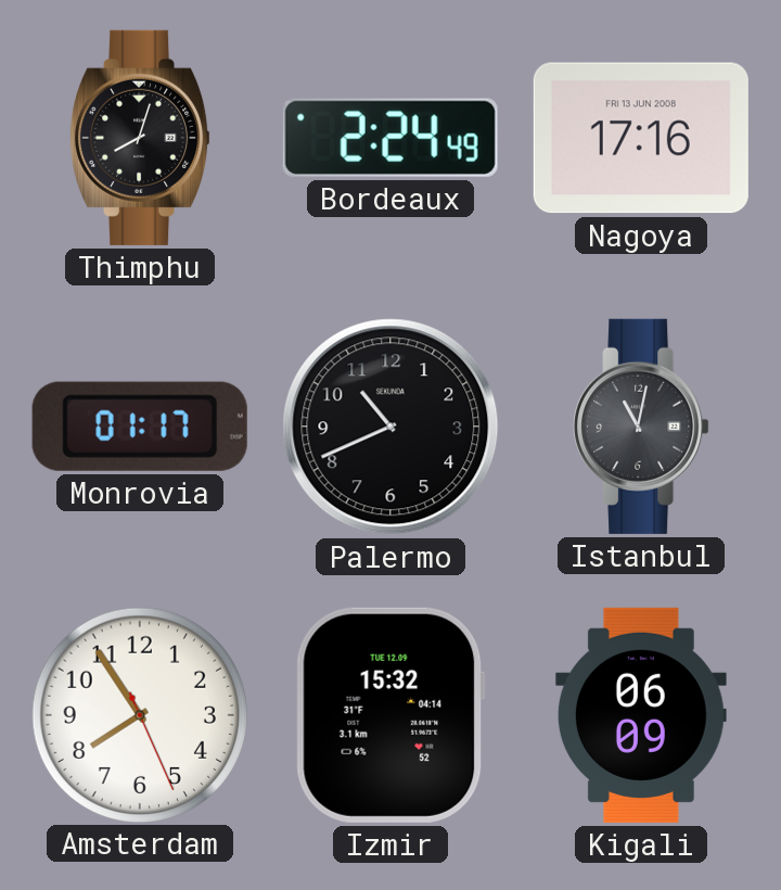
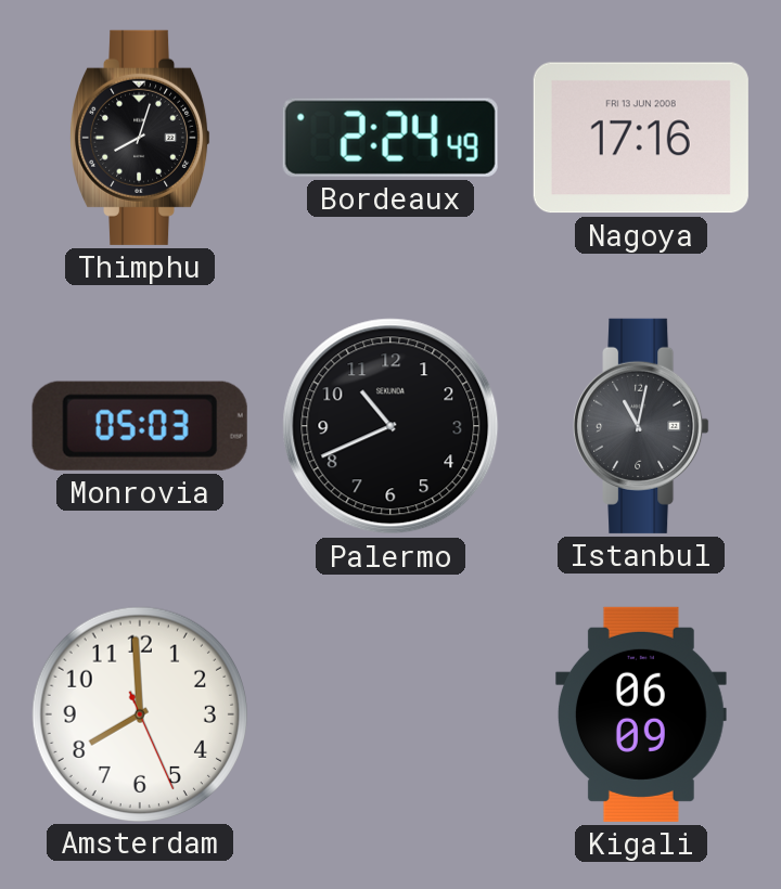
Monrovia: 01:17 -> 05:03 (140, 426)
Amsterdam: 7:54 -> 7:59 (139, 713)
Izmir: 15:32 -> none (390, 715)
